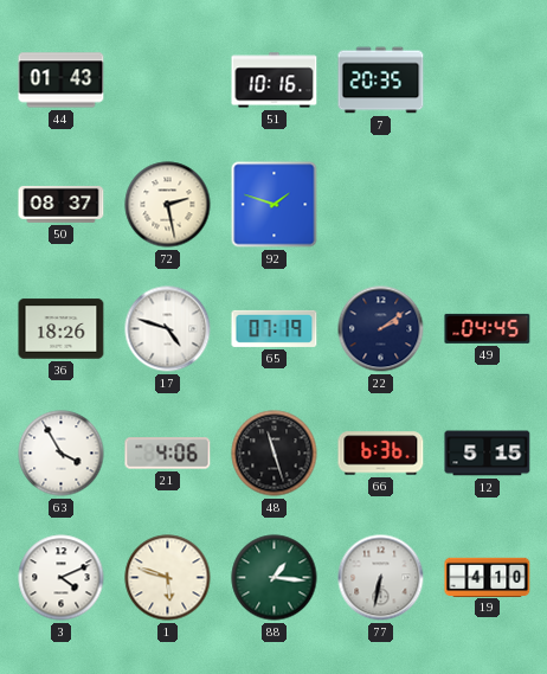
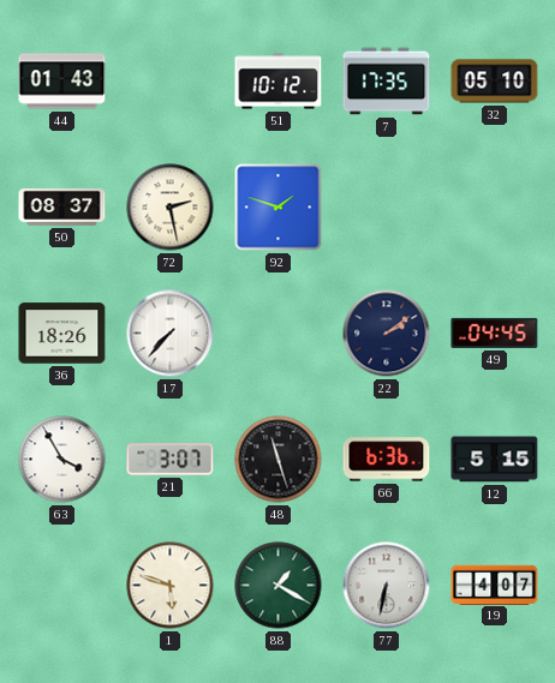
51: 10:16 -> 10:12 (279, 82)
7: 20:35 -> 17:35 (387, 82)
32: none -> 05:10 (495, 82)
17: 4:48 -> 7:37 (171, 334)
65: 07:19 -> none (275, 328)
21: 4:06 -> 3:07 (171, 460)
3: 4:11 -> none (62, 578)
88: 1:16 -> 1:20 (279, 586)
19: 4:10 -> 4:07 (495, 585)
